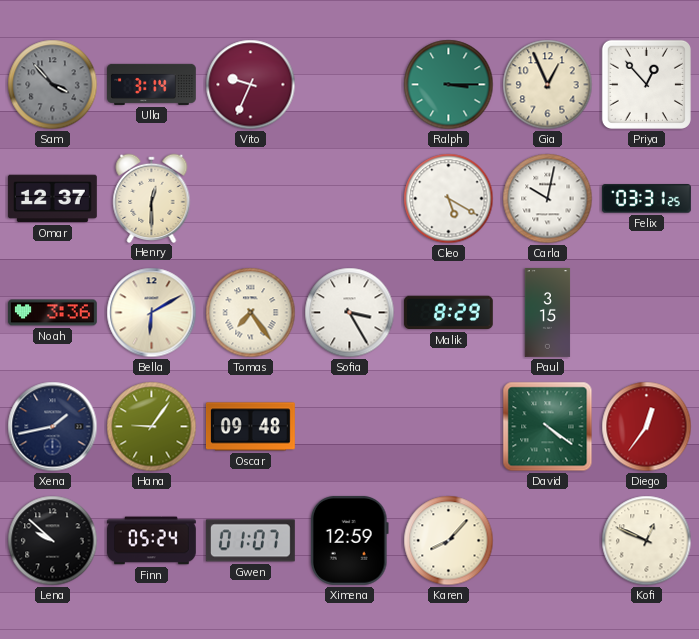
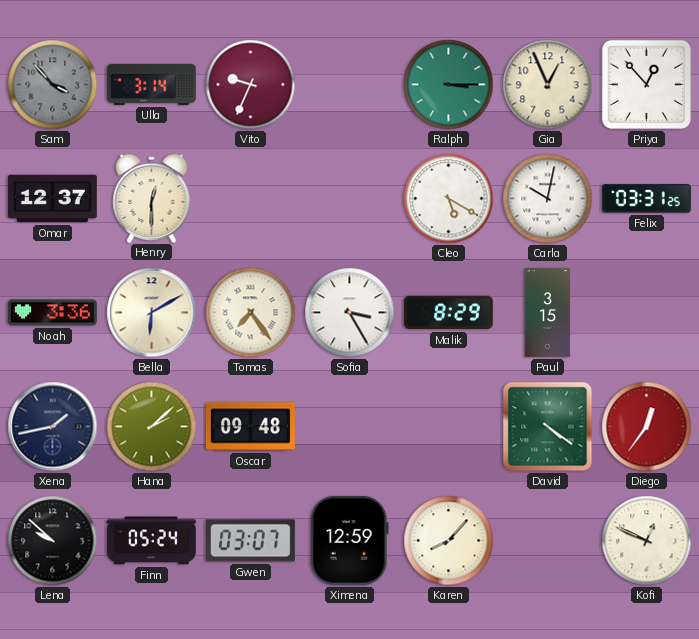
Hana: 9:06 -> 2:08 (152, 427)
Gwen: 01:07 -> 03:07 (250, 541)
